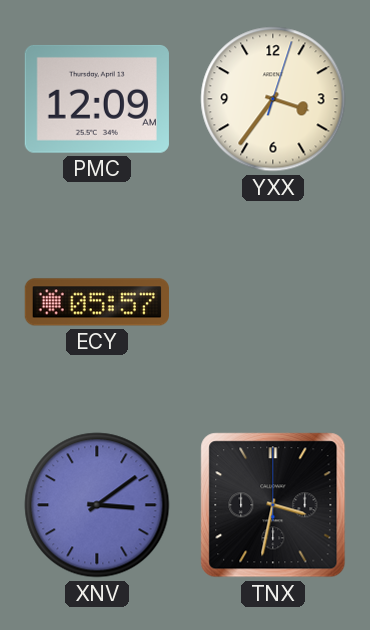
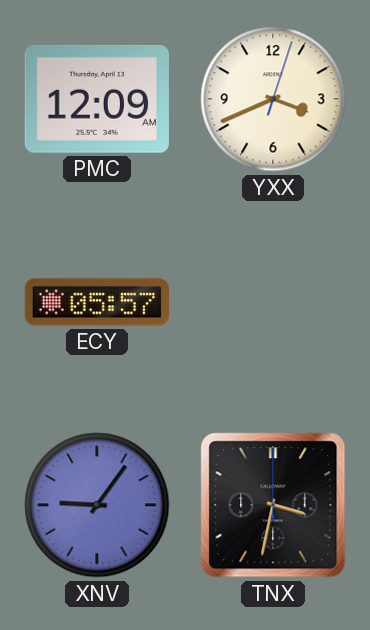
YXX: 3:36 -> 3:41 (273, 99)
XNV: 3:09 -> 9:06 (97, 505)
